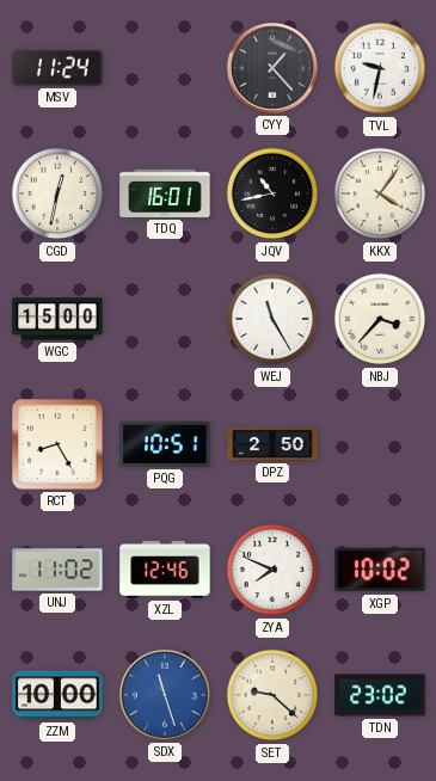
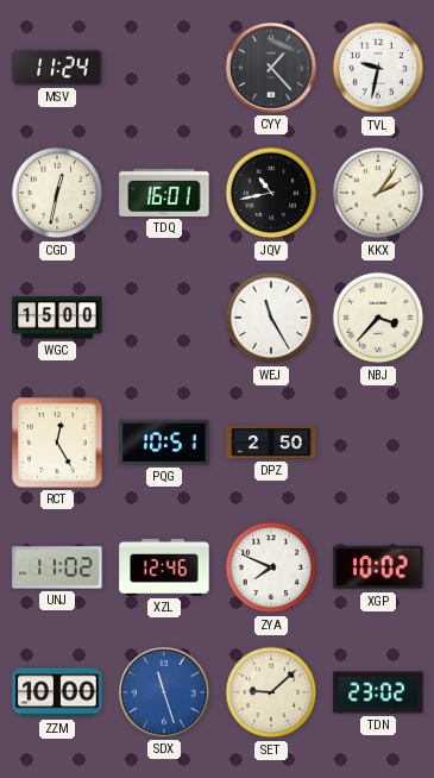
KKX: 4:06 -> 2:06 (378, 193)
RCT: 8:25 -> 12:25 (57, 443)
SET: 9:22 -> 9:08 (271, 692)
